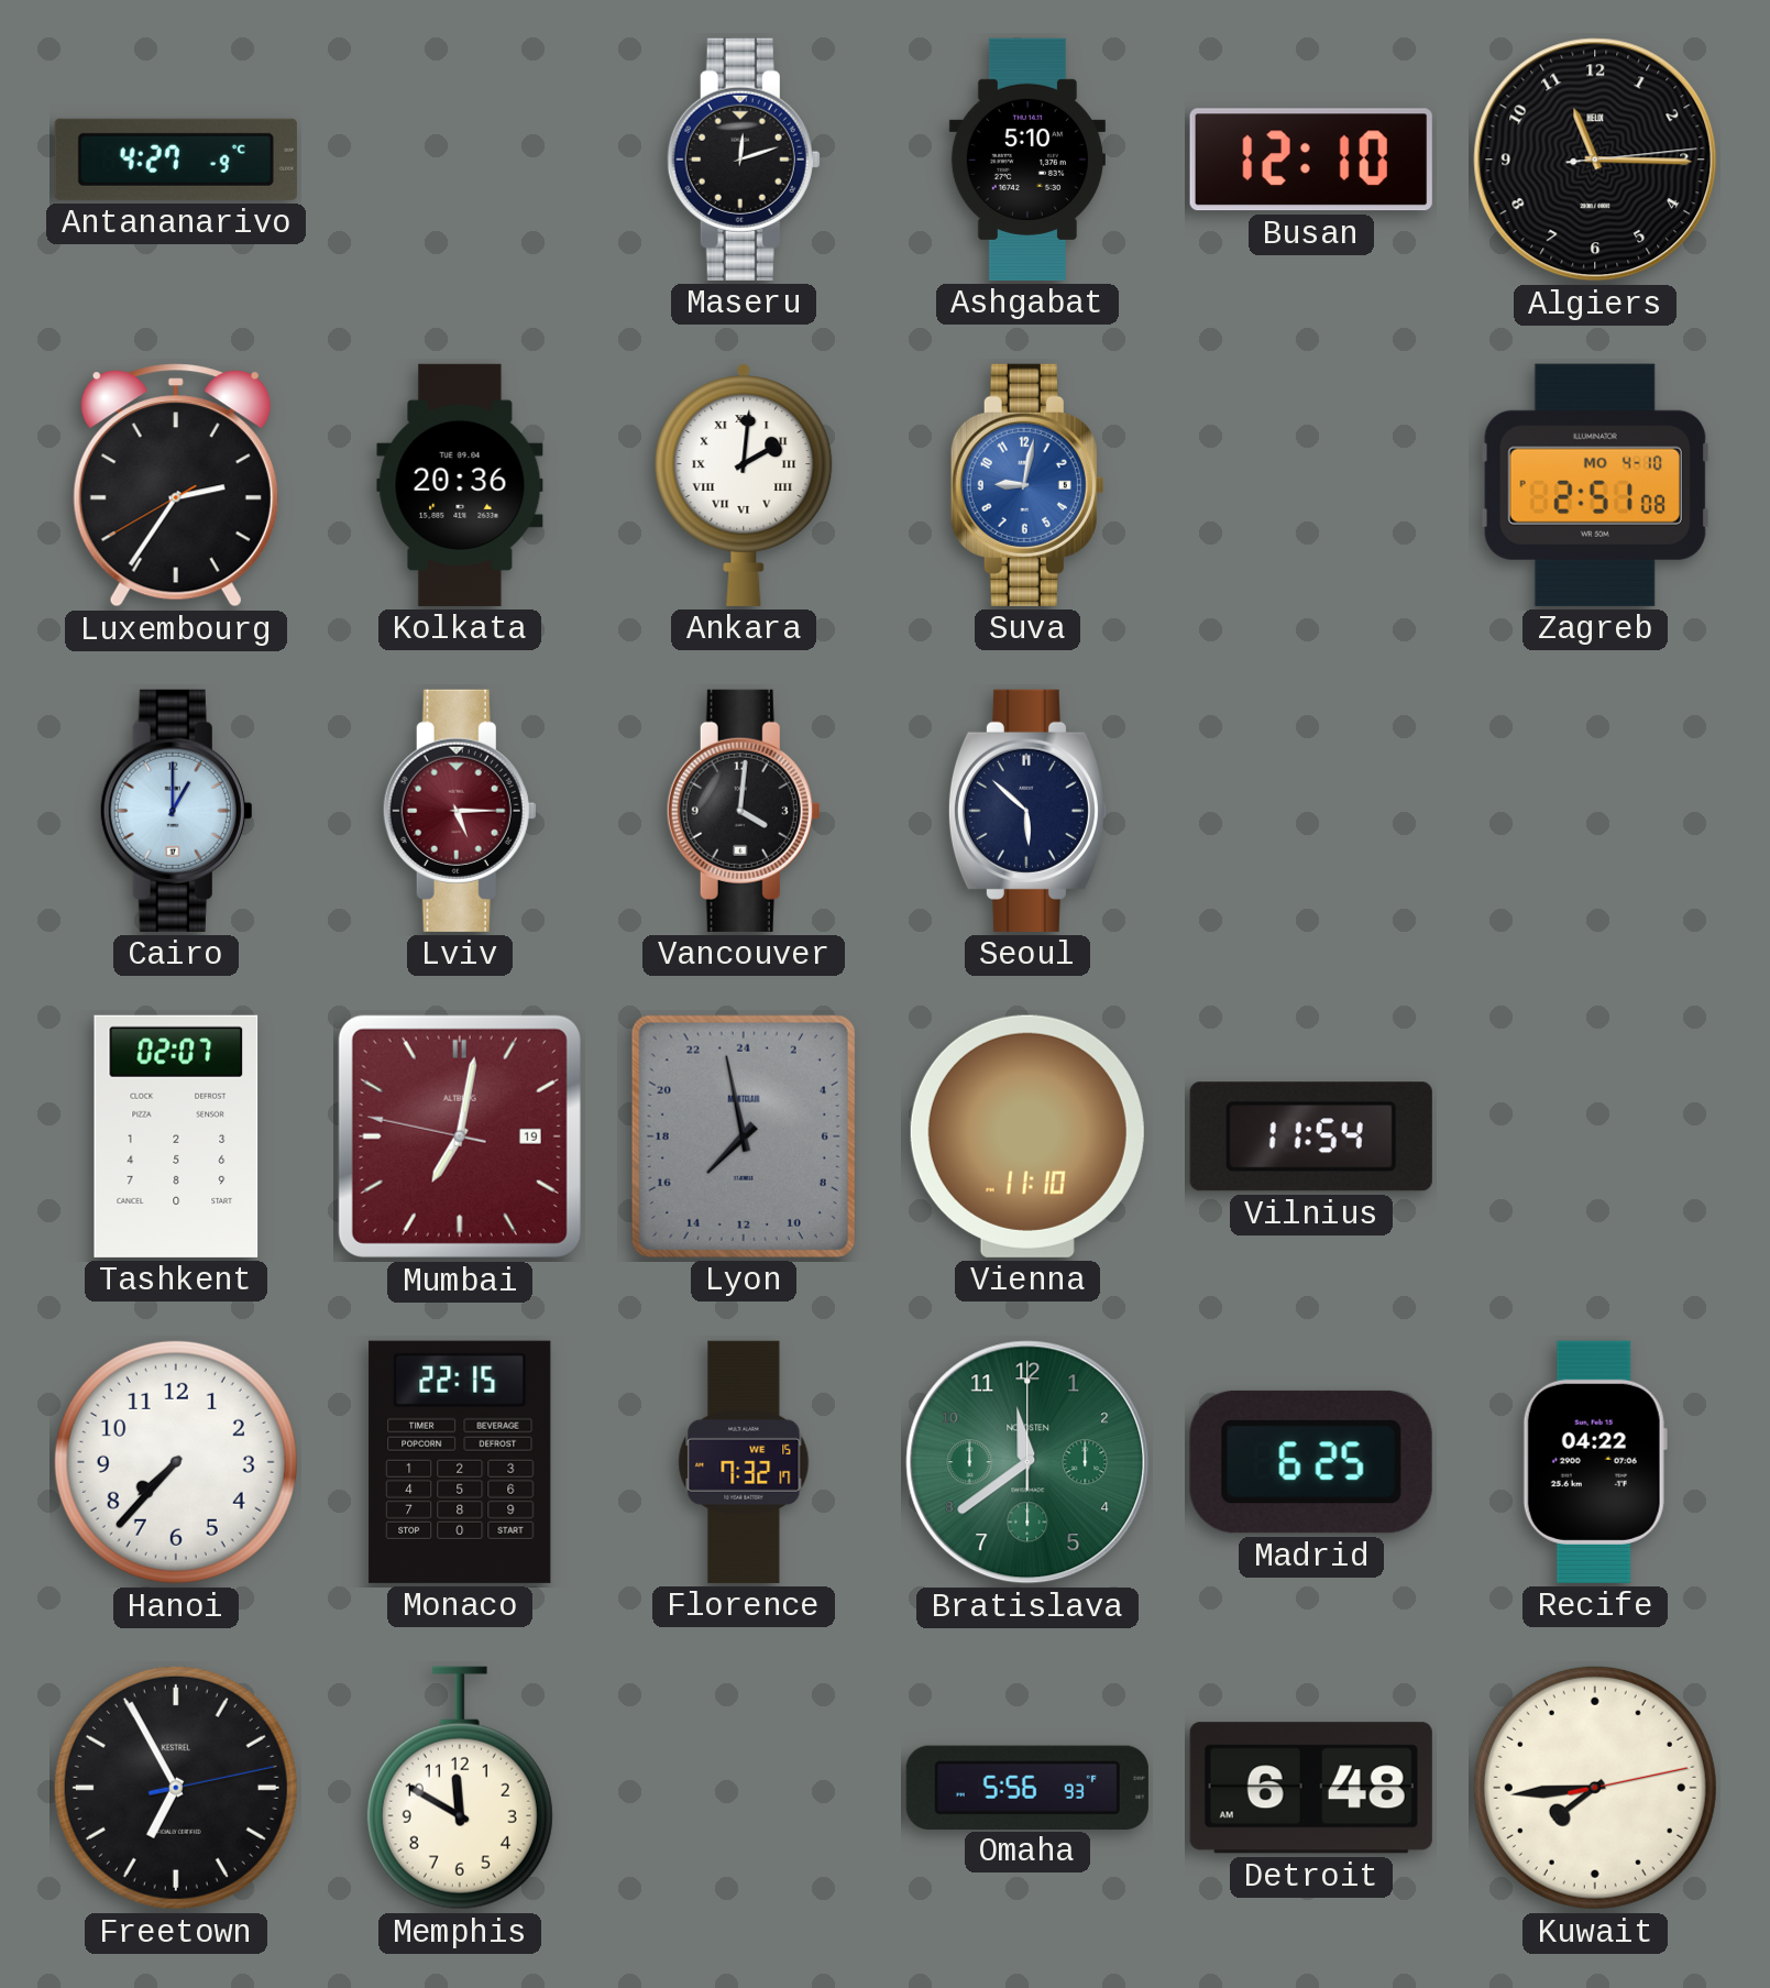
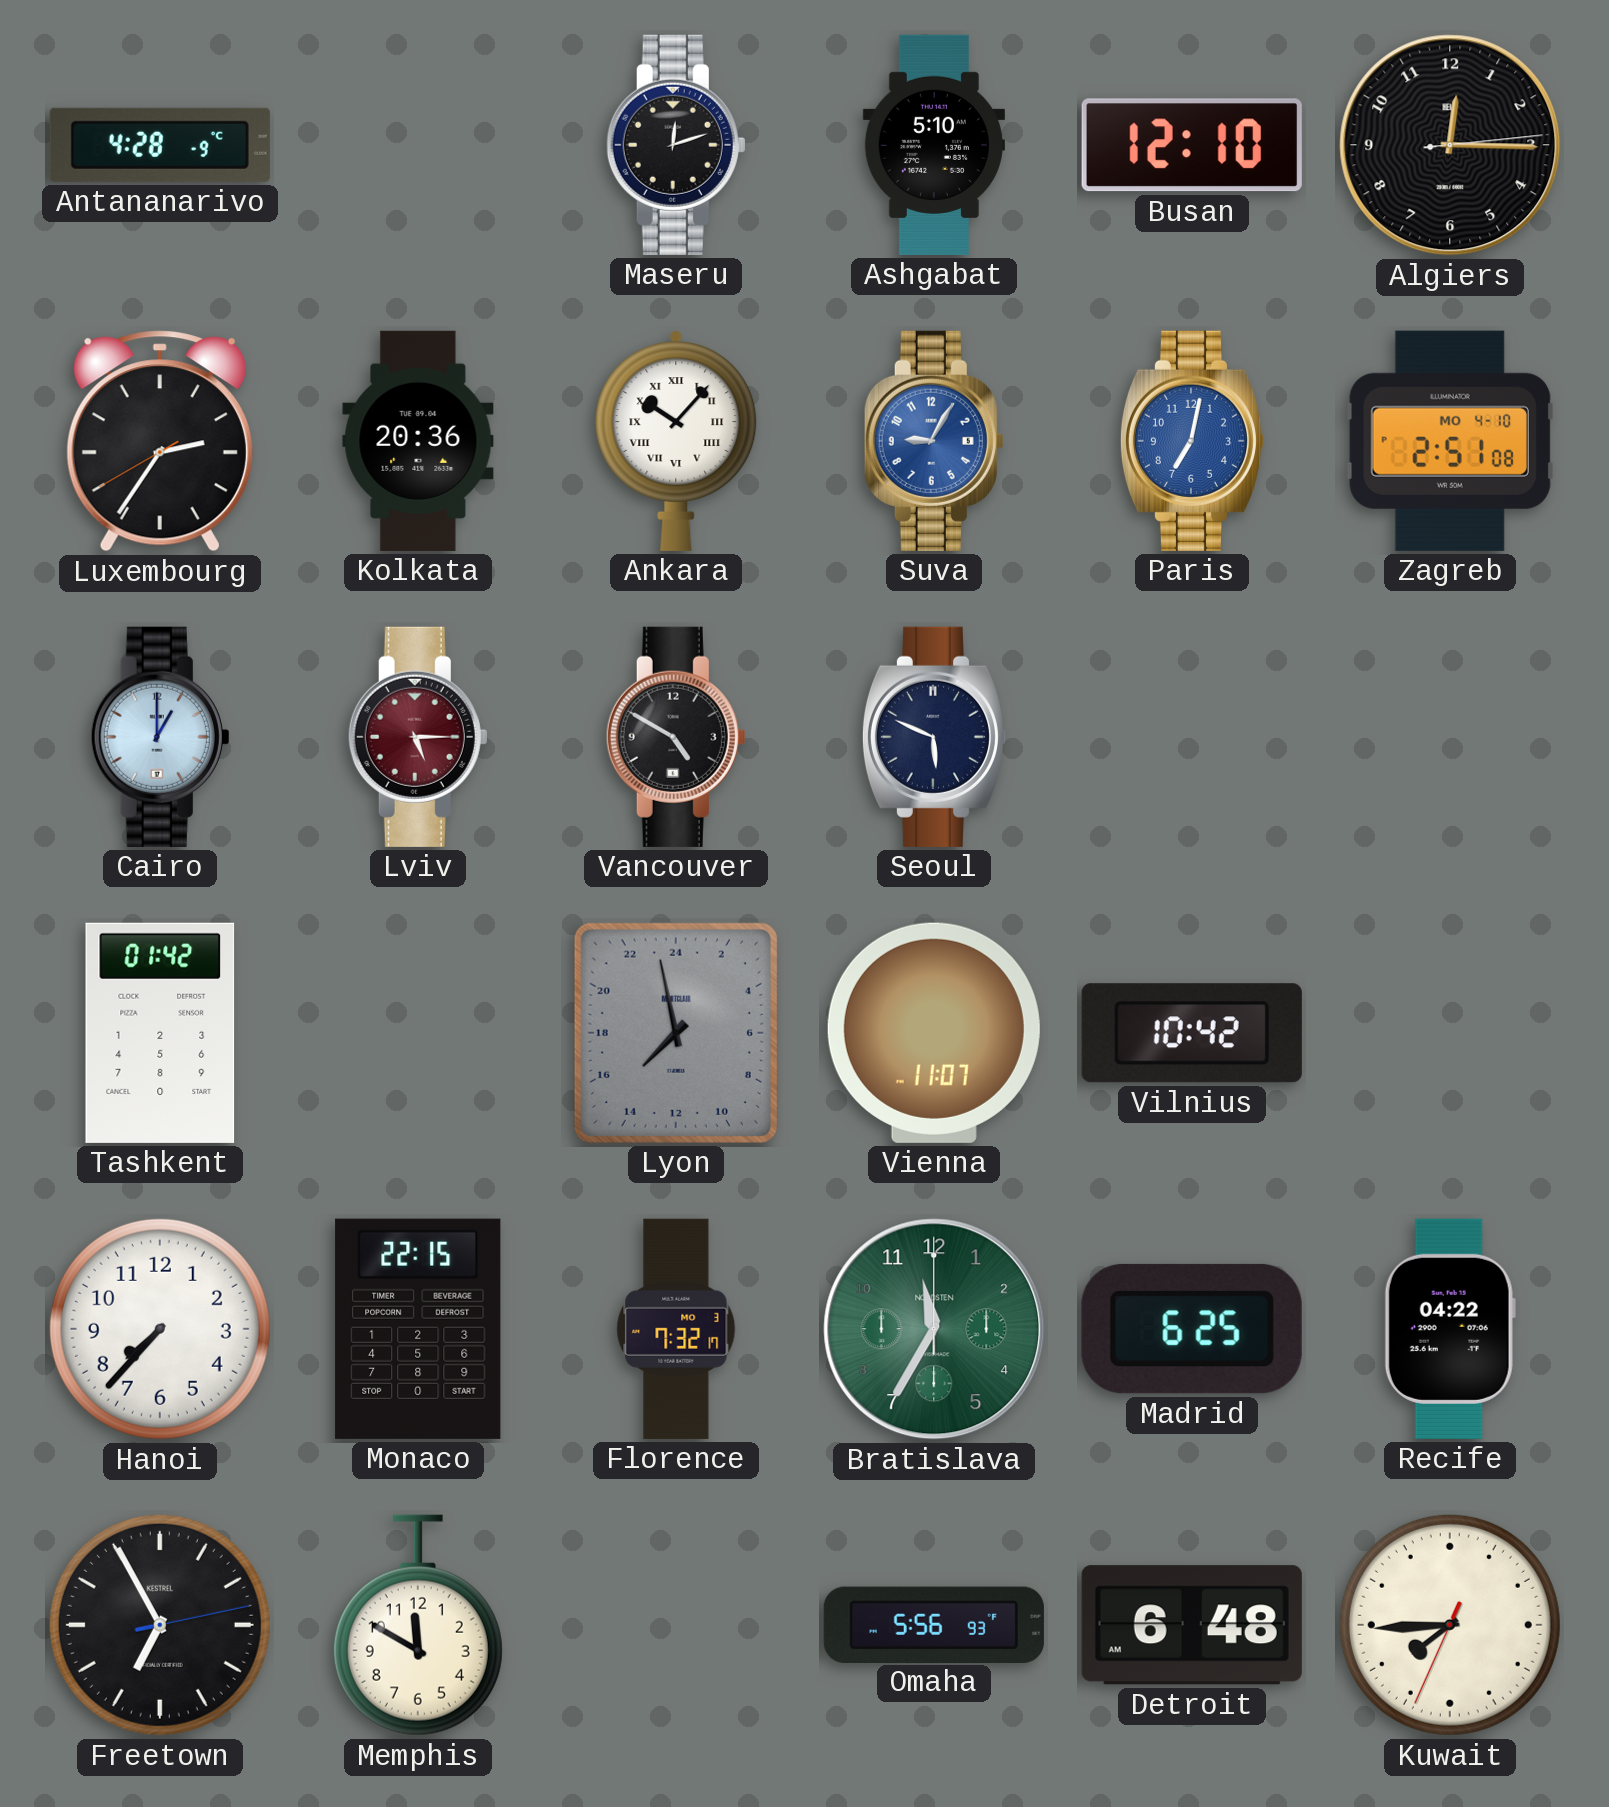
Antananarivo: 4:27 -> 4:28 (160, 145)
Algiers: 11:15 -> 12:15 (1450, 145)
Ankara: 2:01 -> 10:07 (676, 441)
Suva: 9:02 -> 9:05 (934, 441)
Paris: none -> 7:02 (1191, 441)
Vancouver: 4:01 -> 4:50 (676, 737)
Seoul: 5:52 -> 5:49 (933, 737)
Tashkent: 02:07 -> 01:42 (160, 1033)
Mumbai: 7:01 -> none (460, 1136)
Vienna: 11:10 -> 11:07 (934, 1033)
Vilnius: 11:54 -> 10:42 (1192, 1033)
Florence date: WE 15 -> MO 3 (676, 1329)
Bratislava: 11:39 -> 11:35 (934, 1329)
Kuwait: 7:44:13 -> 7:44:34 (1450, 1625)
